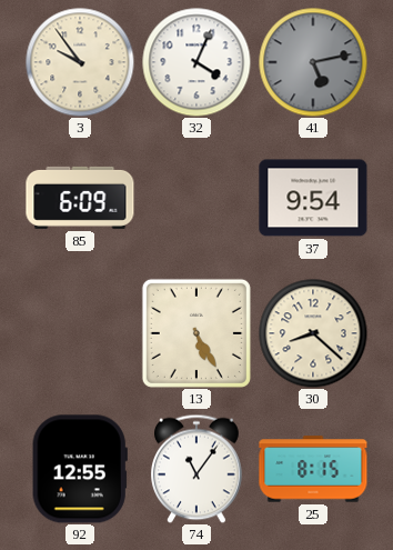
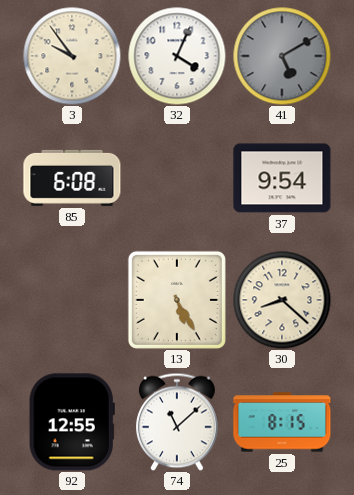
41: 5:13 -> 5:10 (282, 56)
85: 6:09 -> 6:08 (72, 178)
74: 11:06 -> 11:08 (178, 422)
